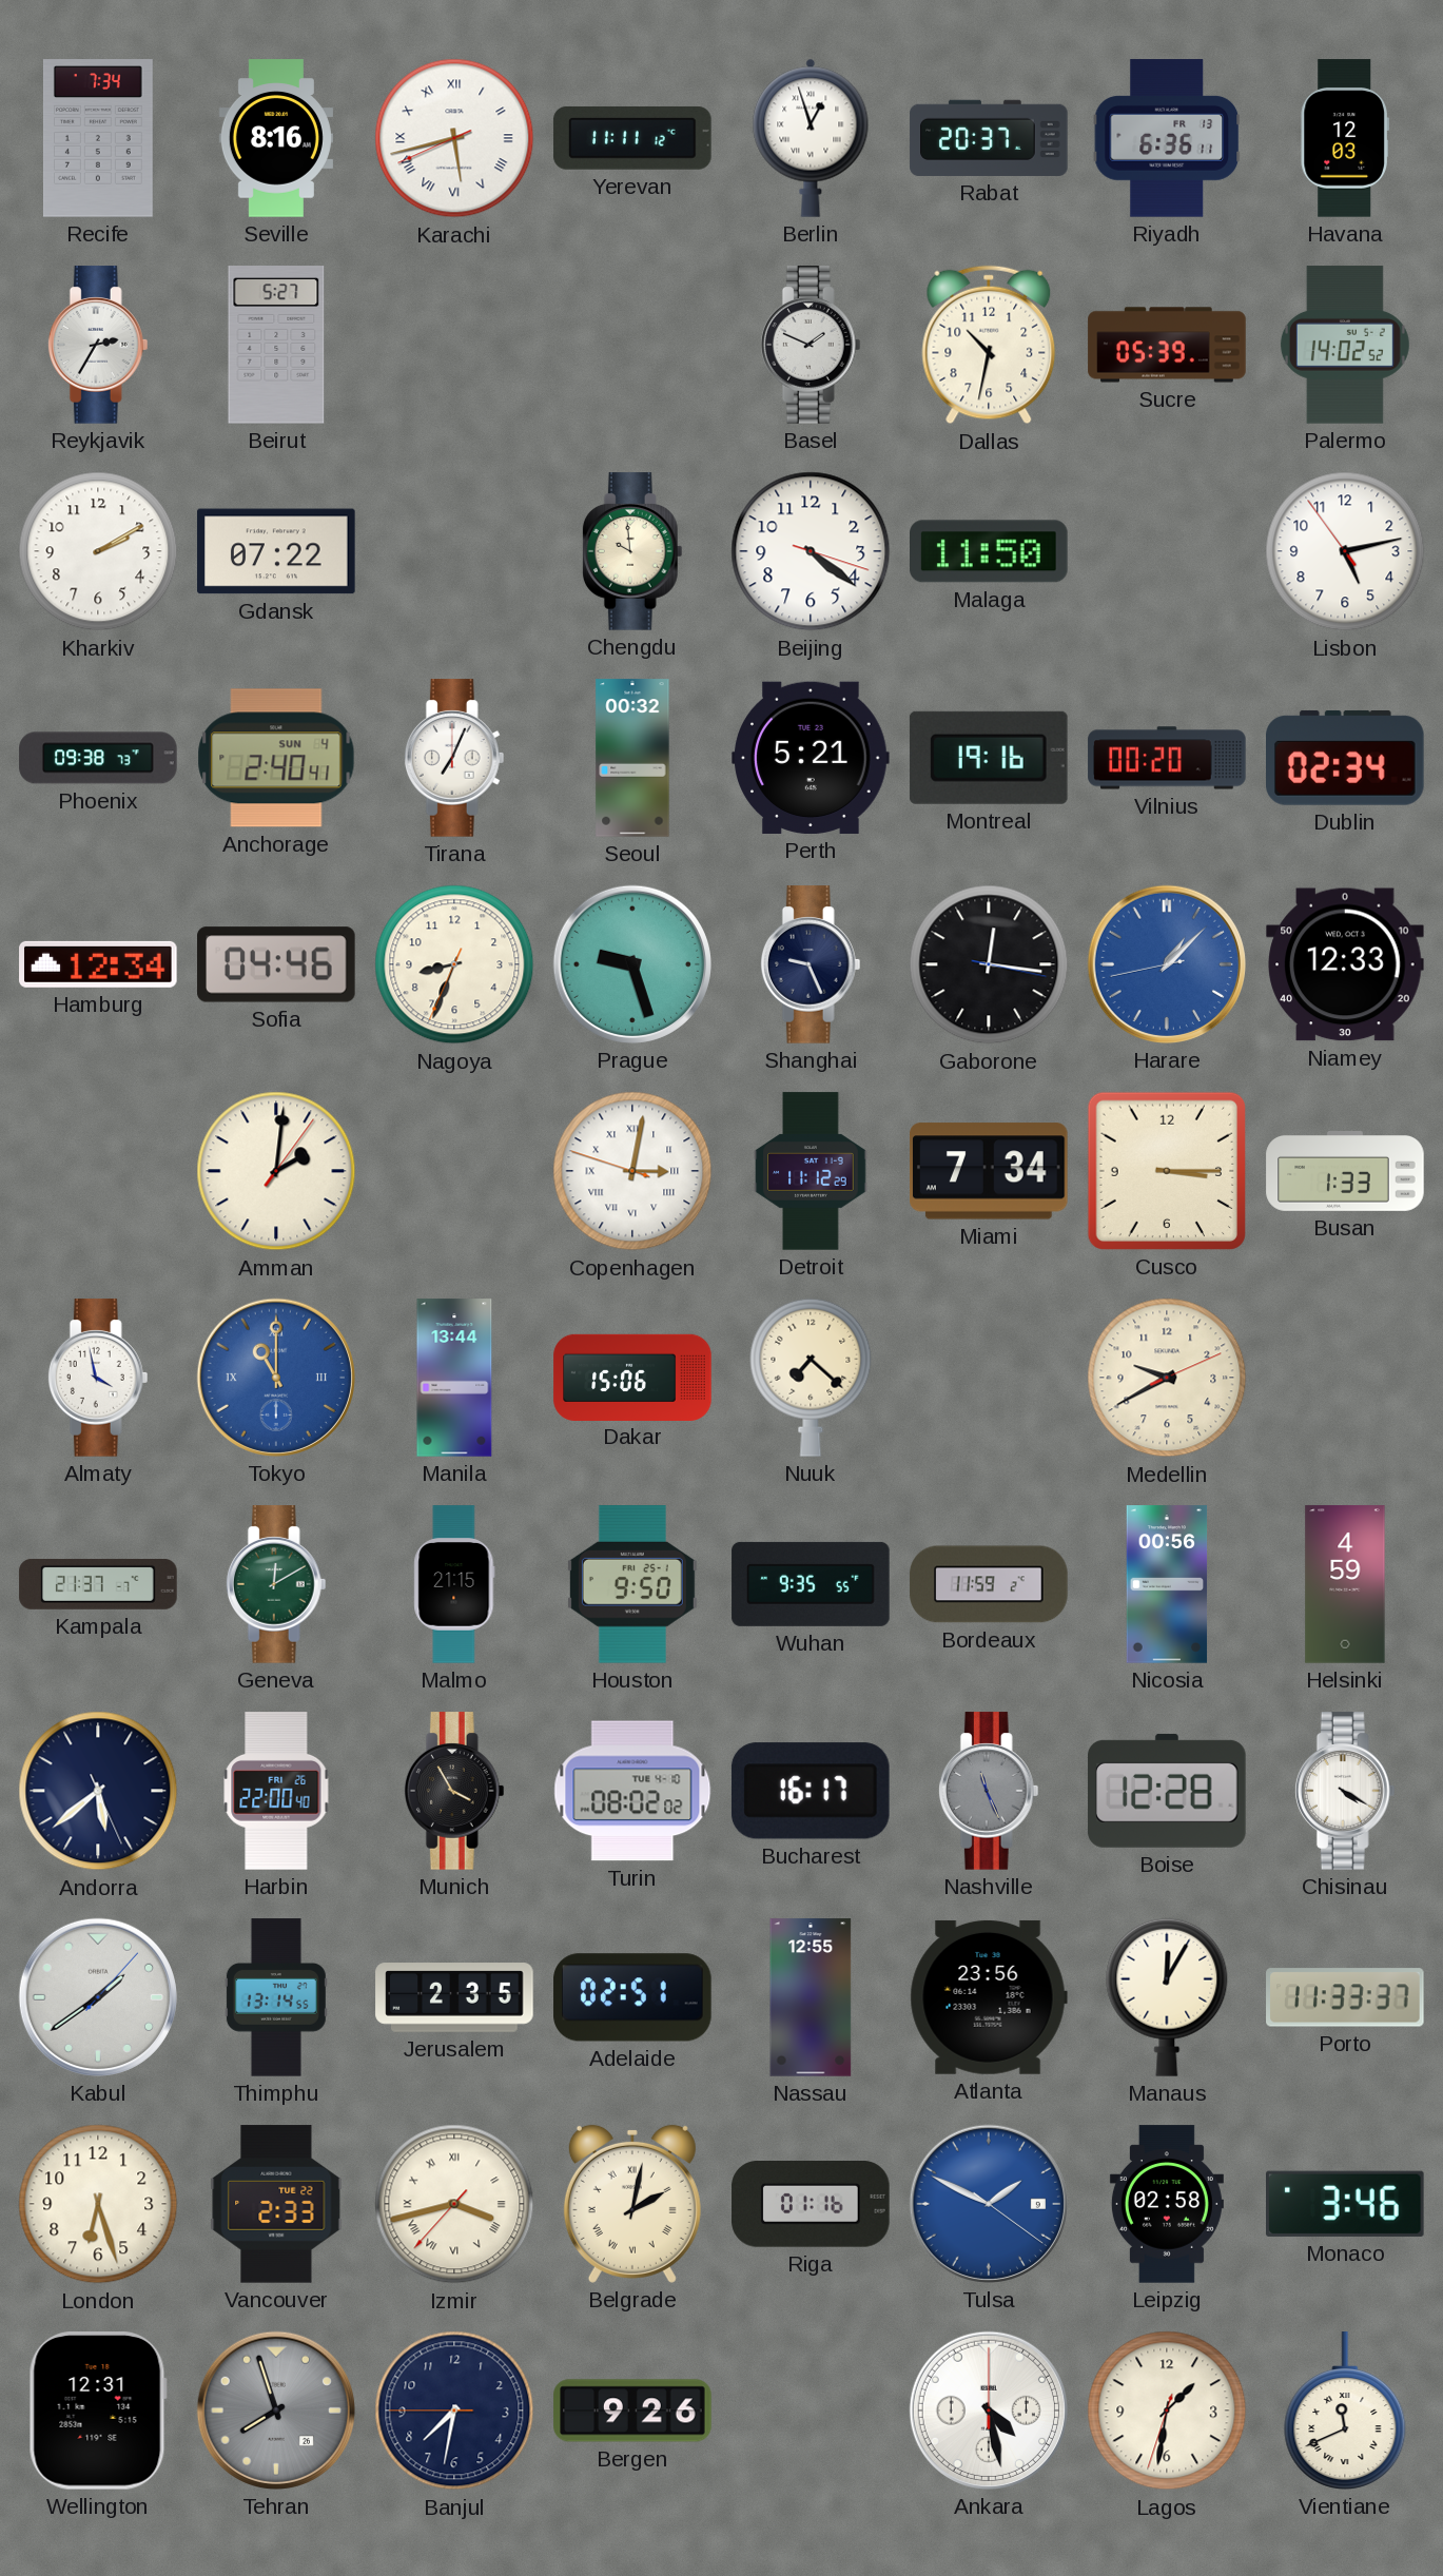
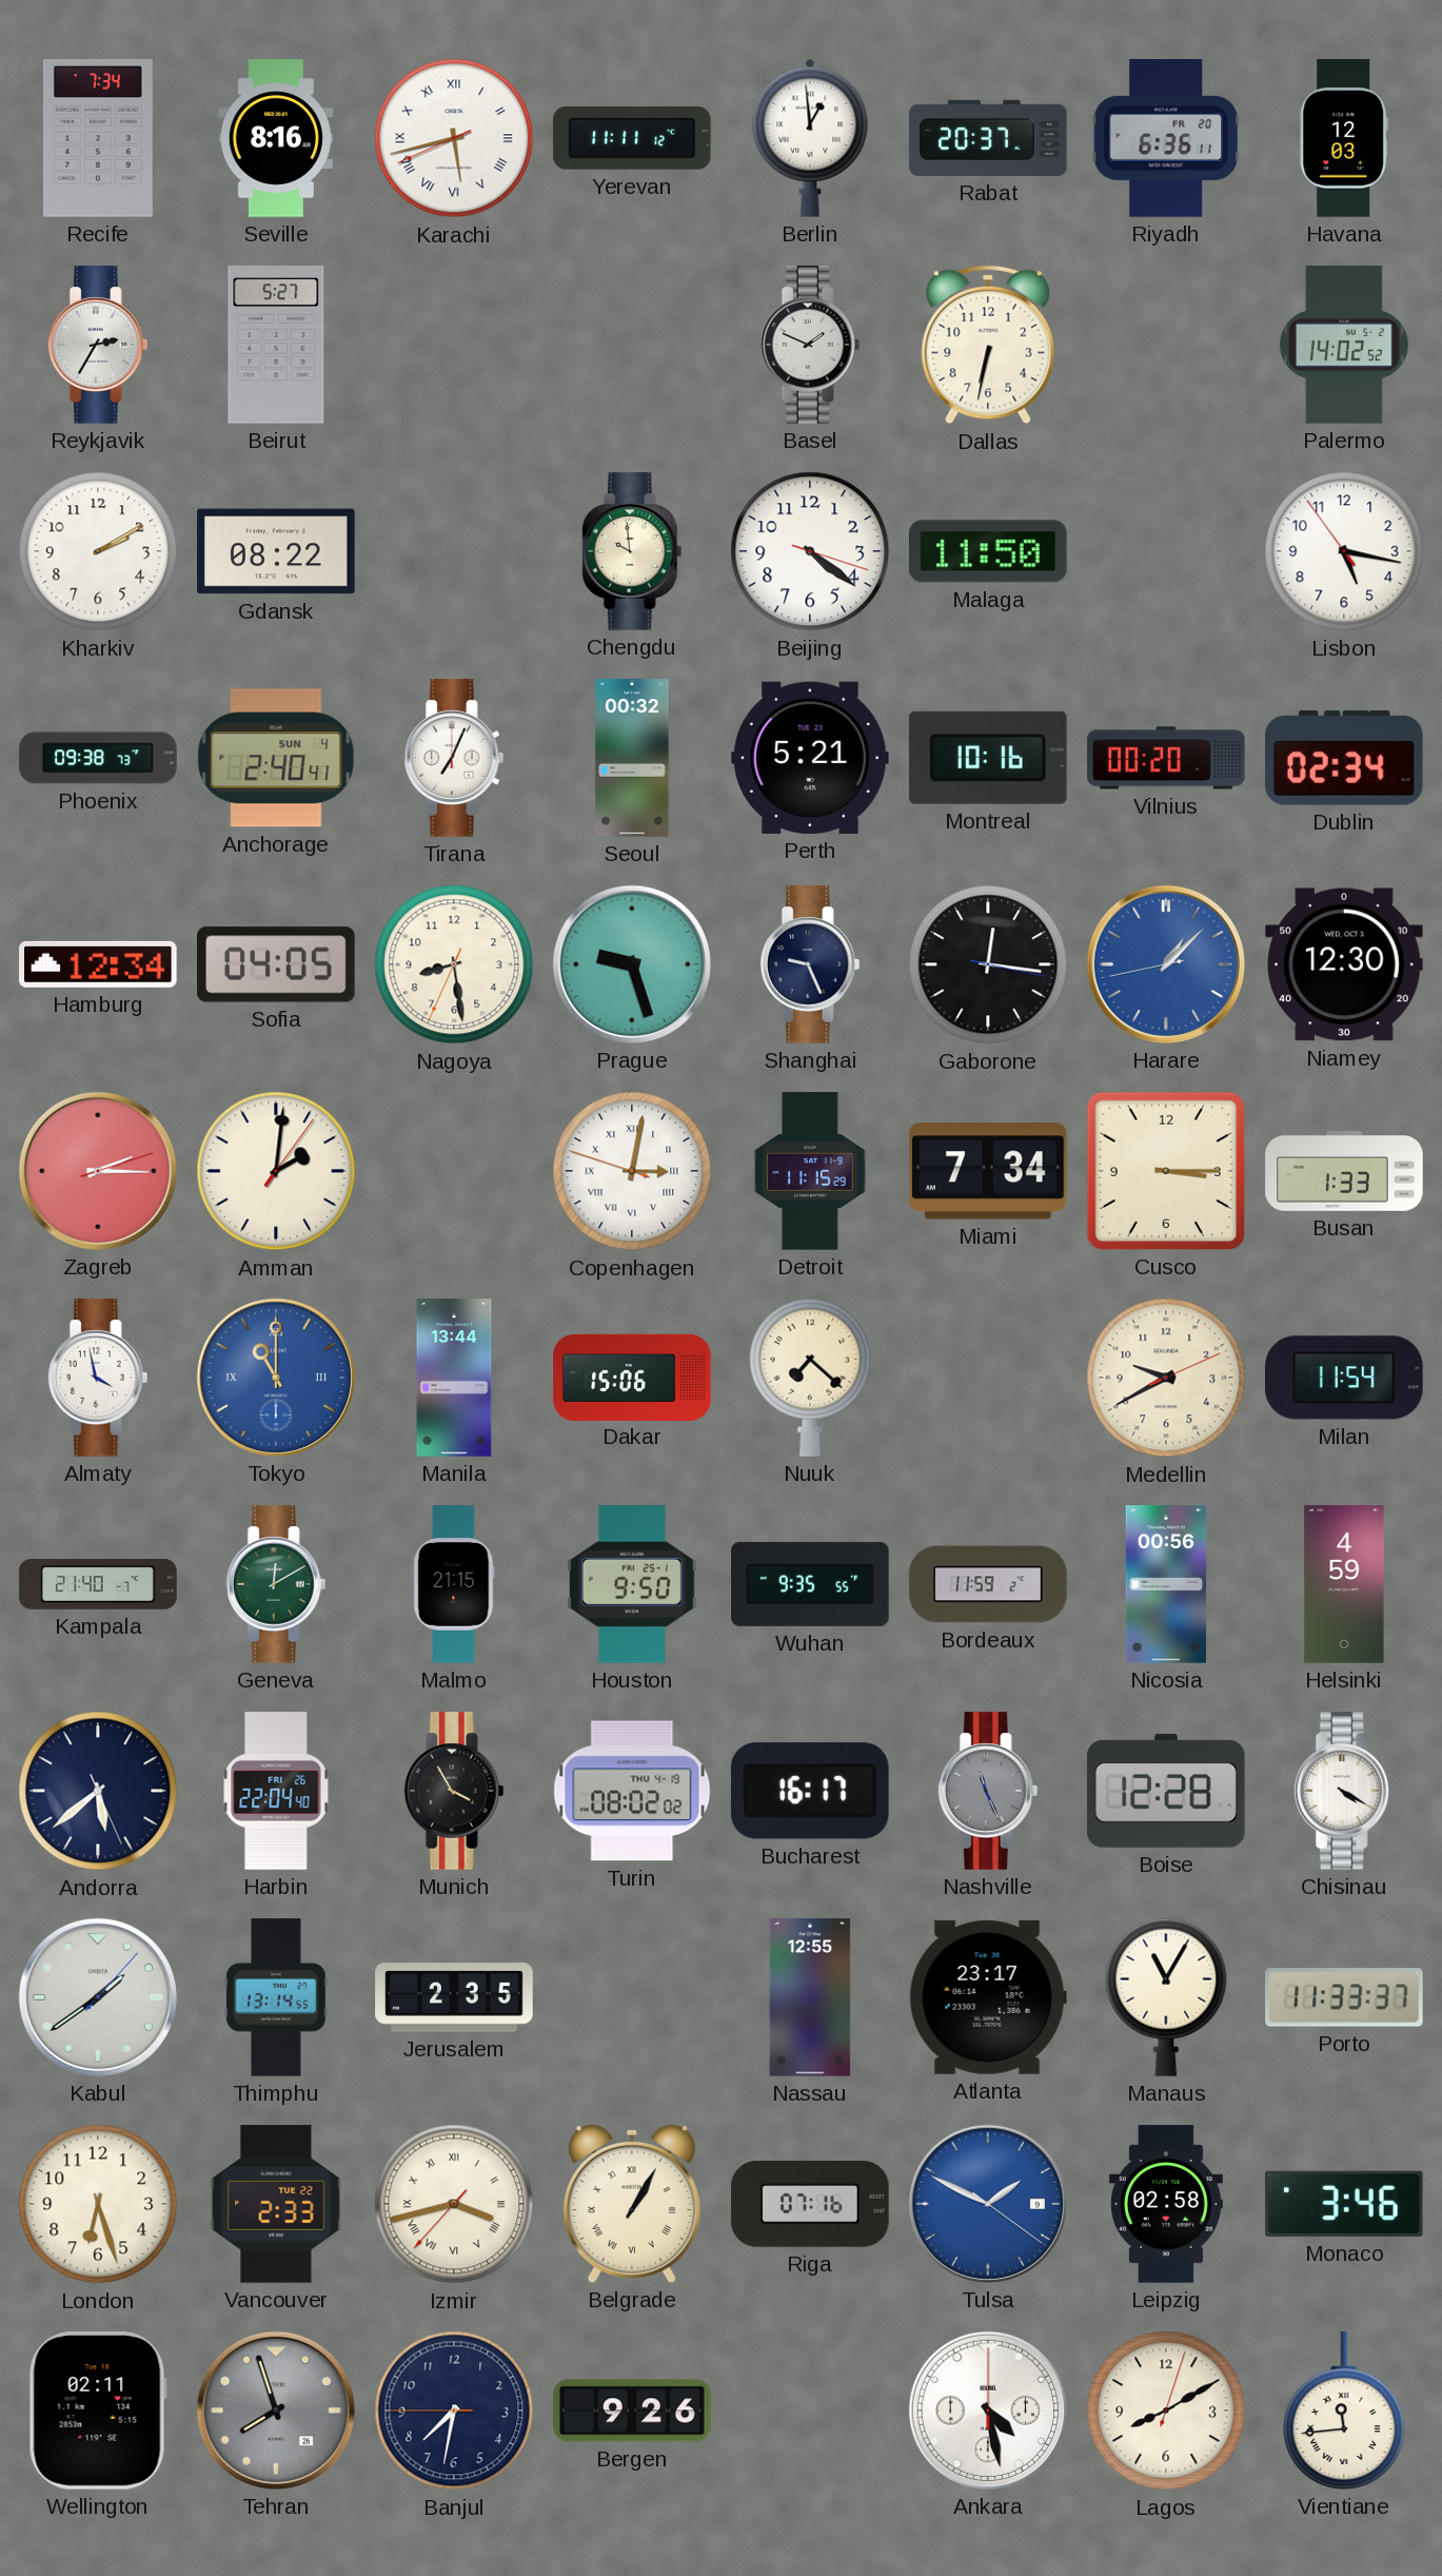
Berlin: 12:57 -> 12:59 (810, 138)
Riyadh date: FR 13 -> FR 20 (1165, 138)
Dallas: 10:32 -> 6:32 (988, 345)
Sucre: 05:39 -> none (1167, 345)
Gdansk: 07:22 -> 08:22 (276, 551)
Lisbon: 5:12 -> 5:16 (1344, 551)
Montreal: 19:16 -> 10:16 (988, 758)
Sofia: 04:46 -> 04:05 (276, 964)
Nagoya: 8:33 -> 8:28 (454, 964)
Niamey: 12:33 -> 12:30 (1344, 964)
Zagreb: none -> 2:15 (98, 1171)
Detroit: 11:12 -> 11:15 (810, 1171)
Milan: none -> 11:54 (1345, 1378)
Kampala: 21:37 -> 21:40 (98, 1584)
Harbin: 22:00 -> 22:04 (276, 1791)
Turin date: TUE 4-10 -> THU 4-19 (632, 1791)
Adelaide: 02:51 -> none (632, 1997)
Atlanta: 23:56 -> 23:17 (988, 1997)
Manaus: 12:05 -> 11:05 (1166, 1997)
Belgrade: 2:02 -> 1:05 (632, 2204)
Riga: 01:16 -> 07:16 (810, 2204)
Wellington: 12:31 -> 02:11 (98, 2412)
Lagos: 1:31 -> 8:10 (1166, 2411)
Vientiane: 11:41 -> 11:44 (1344, 2411)
